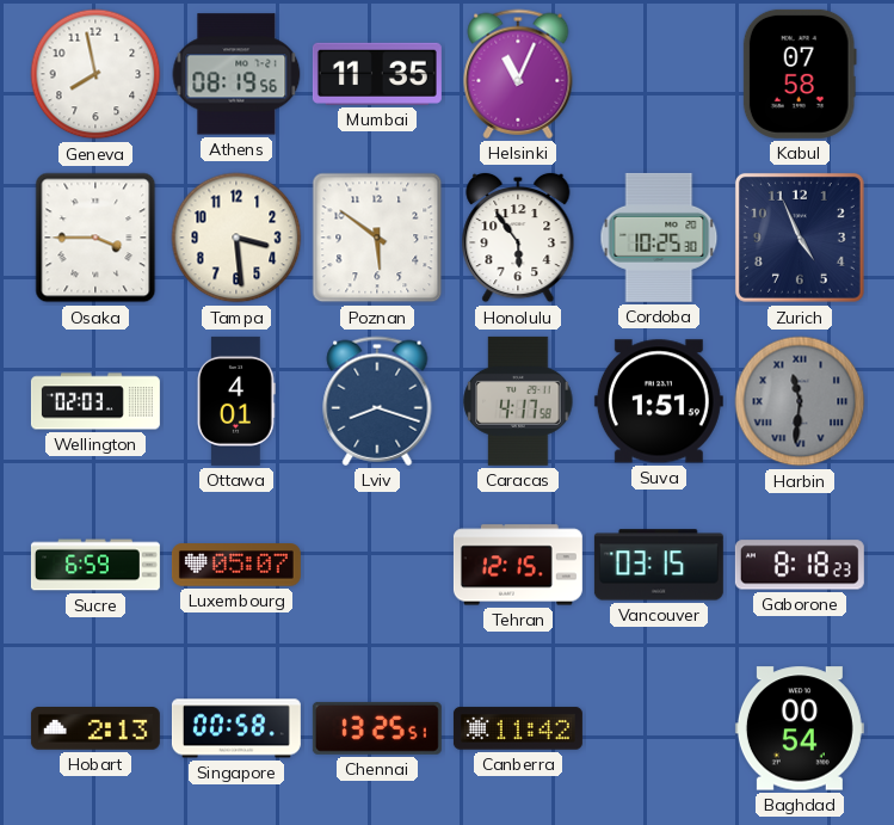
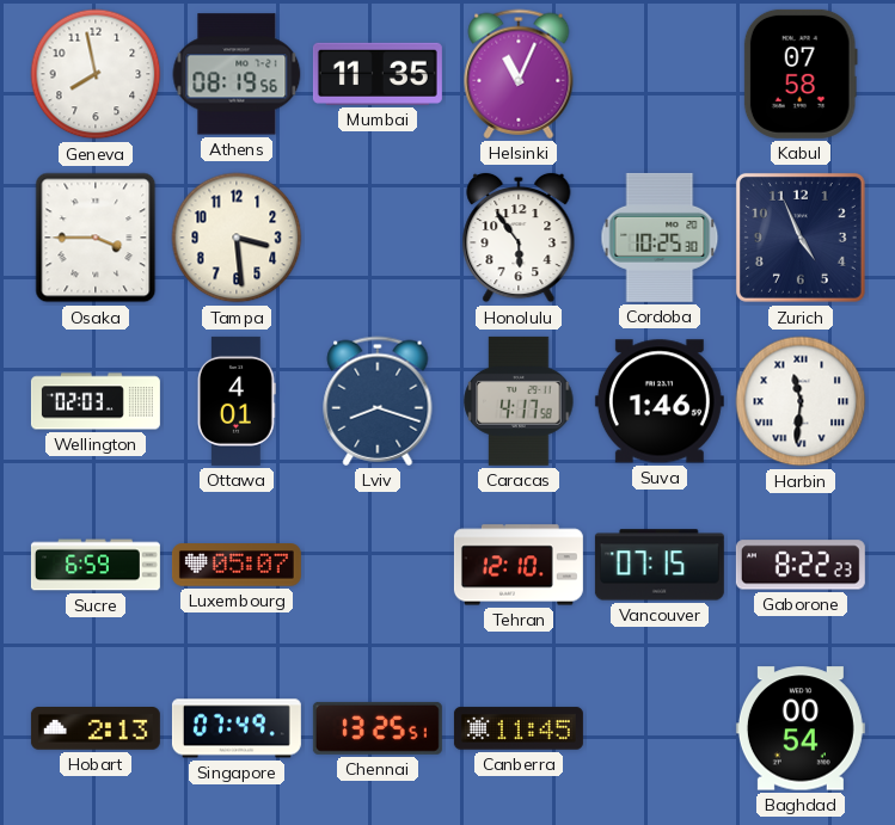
Poznan: 5:51 -> none (377, 238)
Suva: 1:51 -> 1:46 (660, 401)
Harbin dial: grey -> white (801, 401)
Tehran: 12:15 -> 12:10 (519, 565)
Vancouver: 03:15 -> 07:15 (660, 565)
Gaborone: 8:18 -> 8:22 (801, 565)
Singapore: 00:58 -> 07:49 (237, 728)
Canberra: 11:42 -> 11:45 (519, 728)
